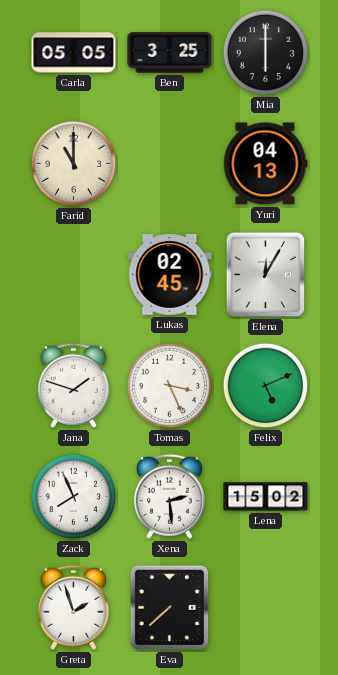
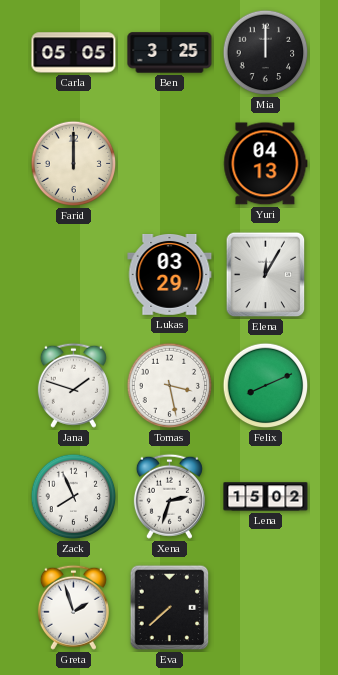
Mia: 6:00 -> 12:00 (266, 53)
Farid: 11:00 -> 12:00 (74, 164)
Lukas: 02:45 -> 03:29 (170, 275)
Tomas: 3:26 -> 3:28 (170, 386)
Felix: 5:11 -> 8:11 (266, 386)
Xena: 2:29 -> 2:33 (169, 496)
